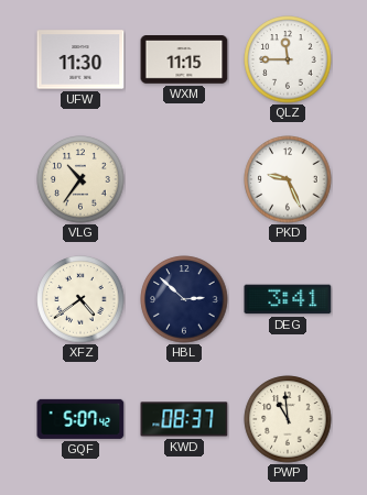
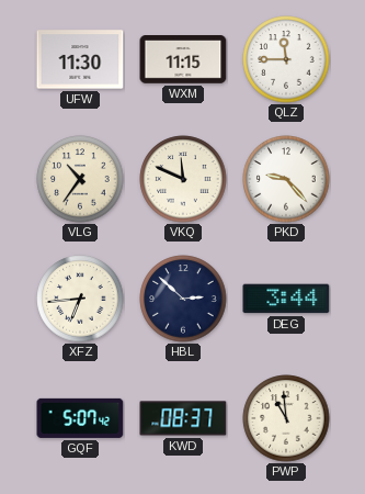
VKQ: none -> 11:49 (183, 179)
PKD: 9:26 -> 9:23 (286, 179)
XFZ: 4:39 -> 6:44 (80, 299)
DEG: 3:41 -> 3:44 (286, 299)
